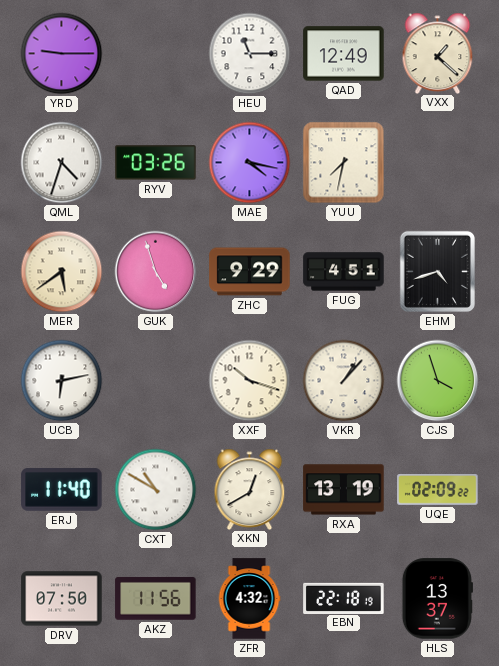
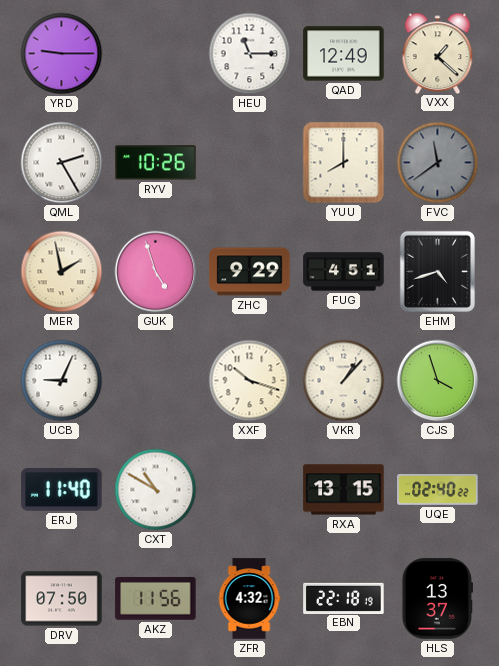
QML: 4:33 -> 2:25 (62, 163)
RYV: 03:26 -> 10:26 (156, 163)
MAE: 4:17 -> none (250, 163)
YUU: 7:32 -> 8:00 (344, 163)
FVC: none -> 11:39 (438, 163)
MER: 5:39 -> 1:58 (62, 272)
UCB: 6:13 -> 9:04 (62, 381)
XKN: 12:40 -> none (250, 489)
RXA: 13:19 -> 13:15 (344, 490)
UQE: 02:09 -> 02:40 (438, 490)
